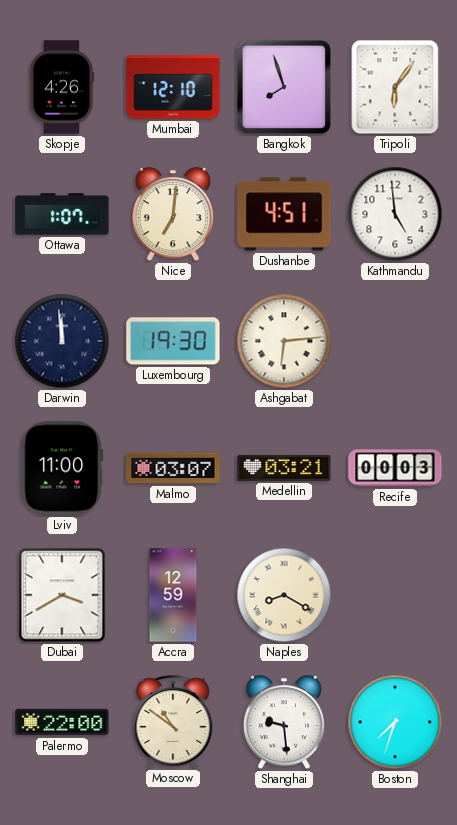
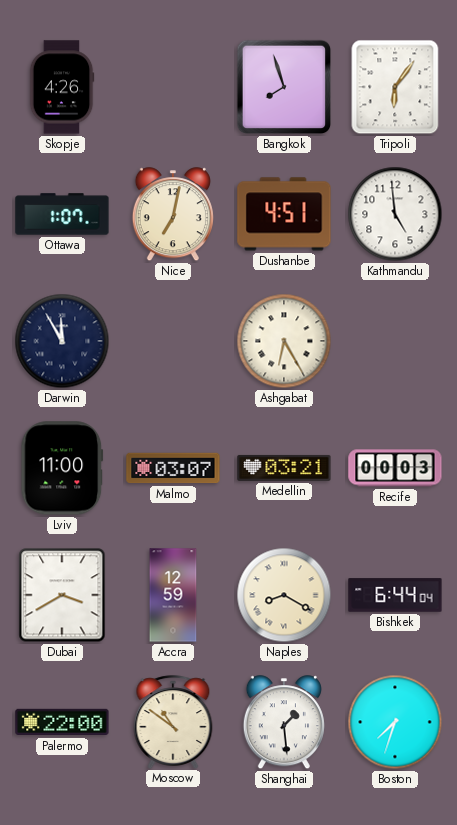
Mumbai: 12:10 -> none (173, 87)
Nice: 7:01 -> 7:02 (173, 215)
Darwin: 11:59 -> 11:55 (62, 341)
Luxembourg: 19:30 -> none (173, 341)
Ashgabat: 6:14 -> 6:25 (284, 341)
Bishkek: none -> 6:44 (395, 595)
Shanghai: 9:29 -> 1:29 (284, 723)
